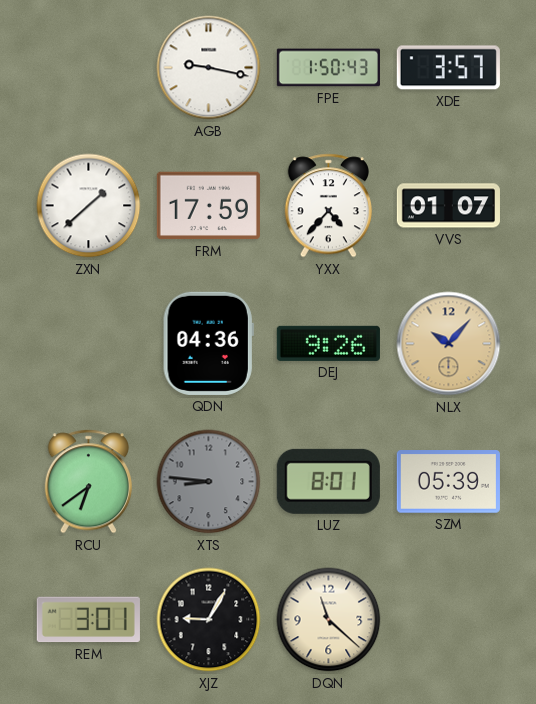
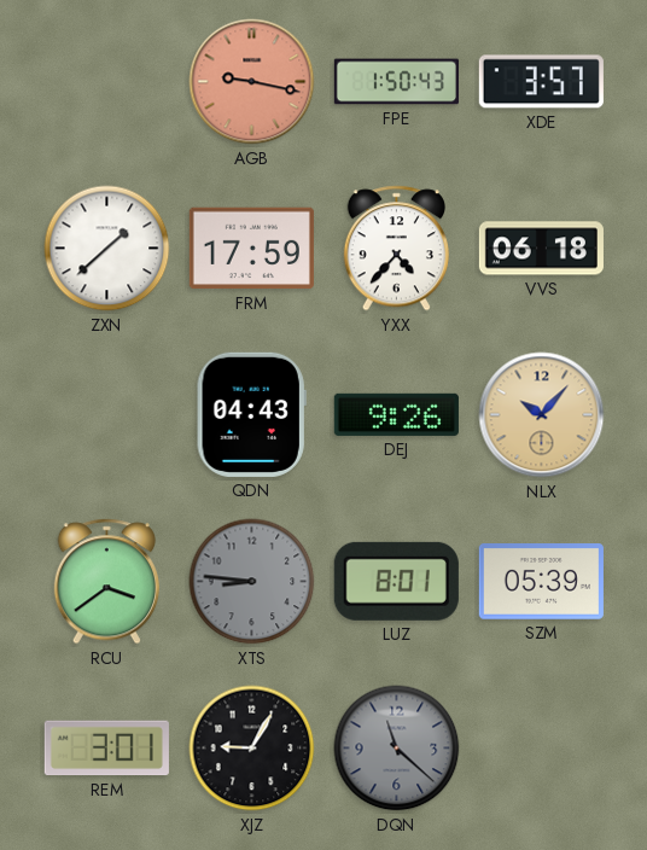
AGB dial: white -> salmon (252, 82)
VVS: 01:07 -> 06:18 (541, 249)
QDN: 04:36 -> 04:43 (251, 414)
RCU: 6:39 -> 3:39 (106, 582)
DQN dial: cream -> grey (397, 749)
